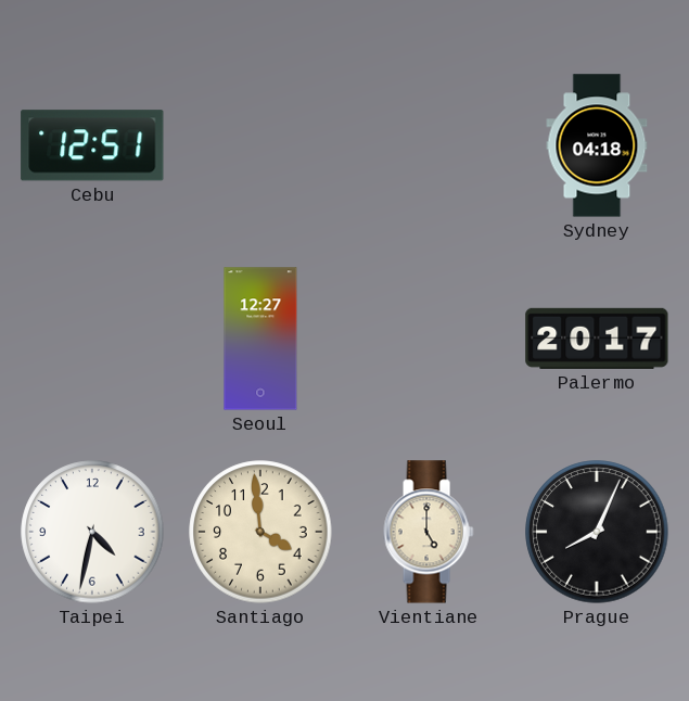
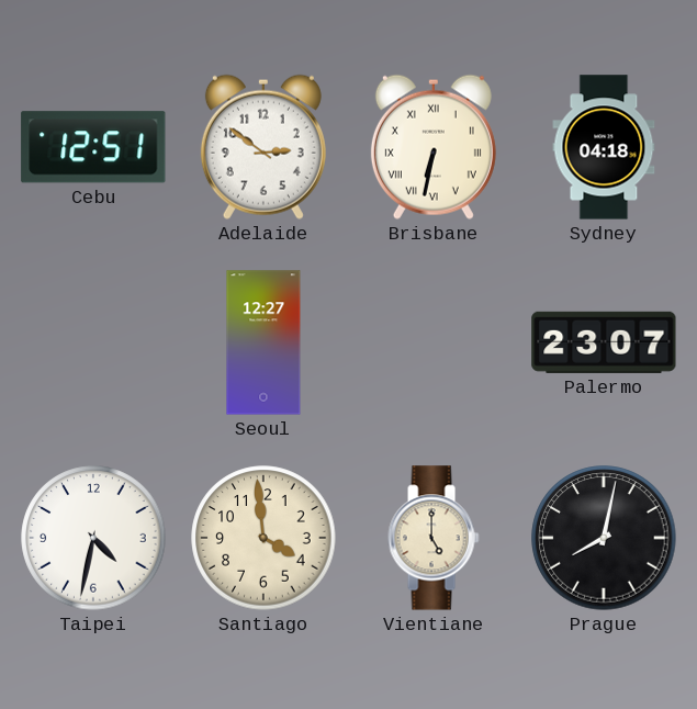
Adelaide: none -> 2:51 (263, 147)
Brisbane: none -> 6:32 (434, 147)
Palermo: 20:17 -> 23:07 (604, 342)
Prague: 8:04 -> 8:02 (604, 538)
